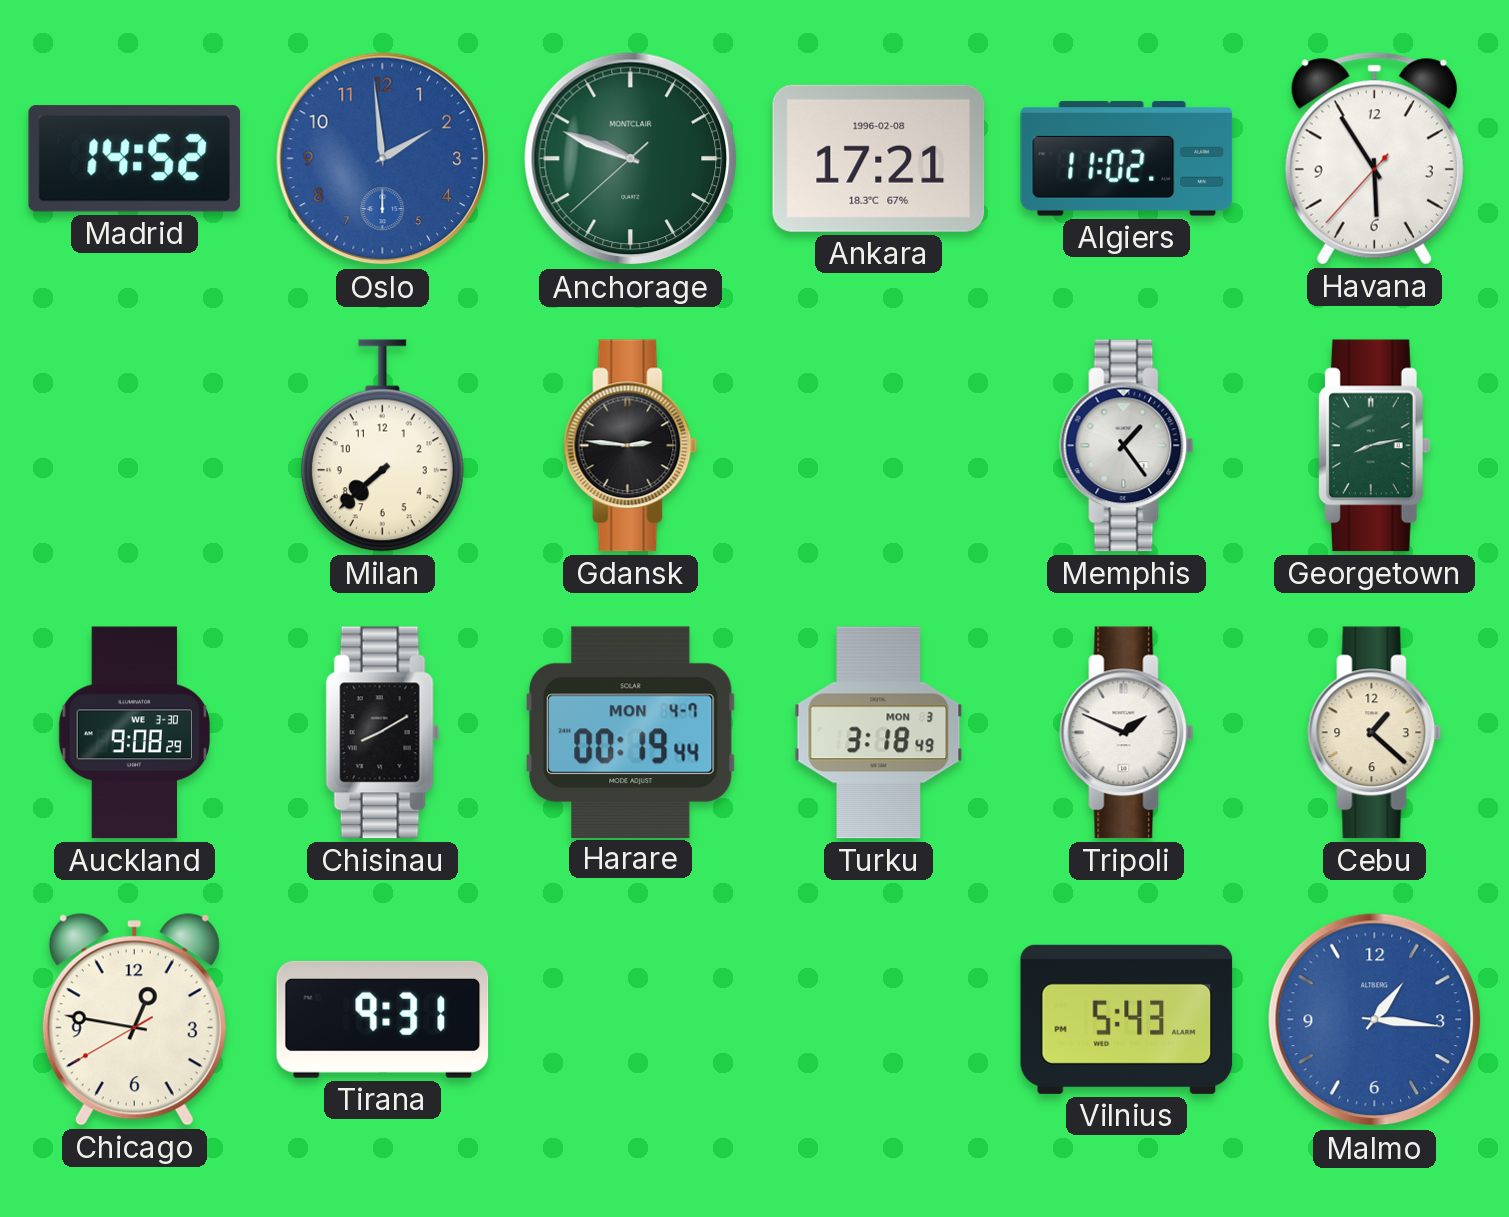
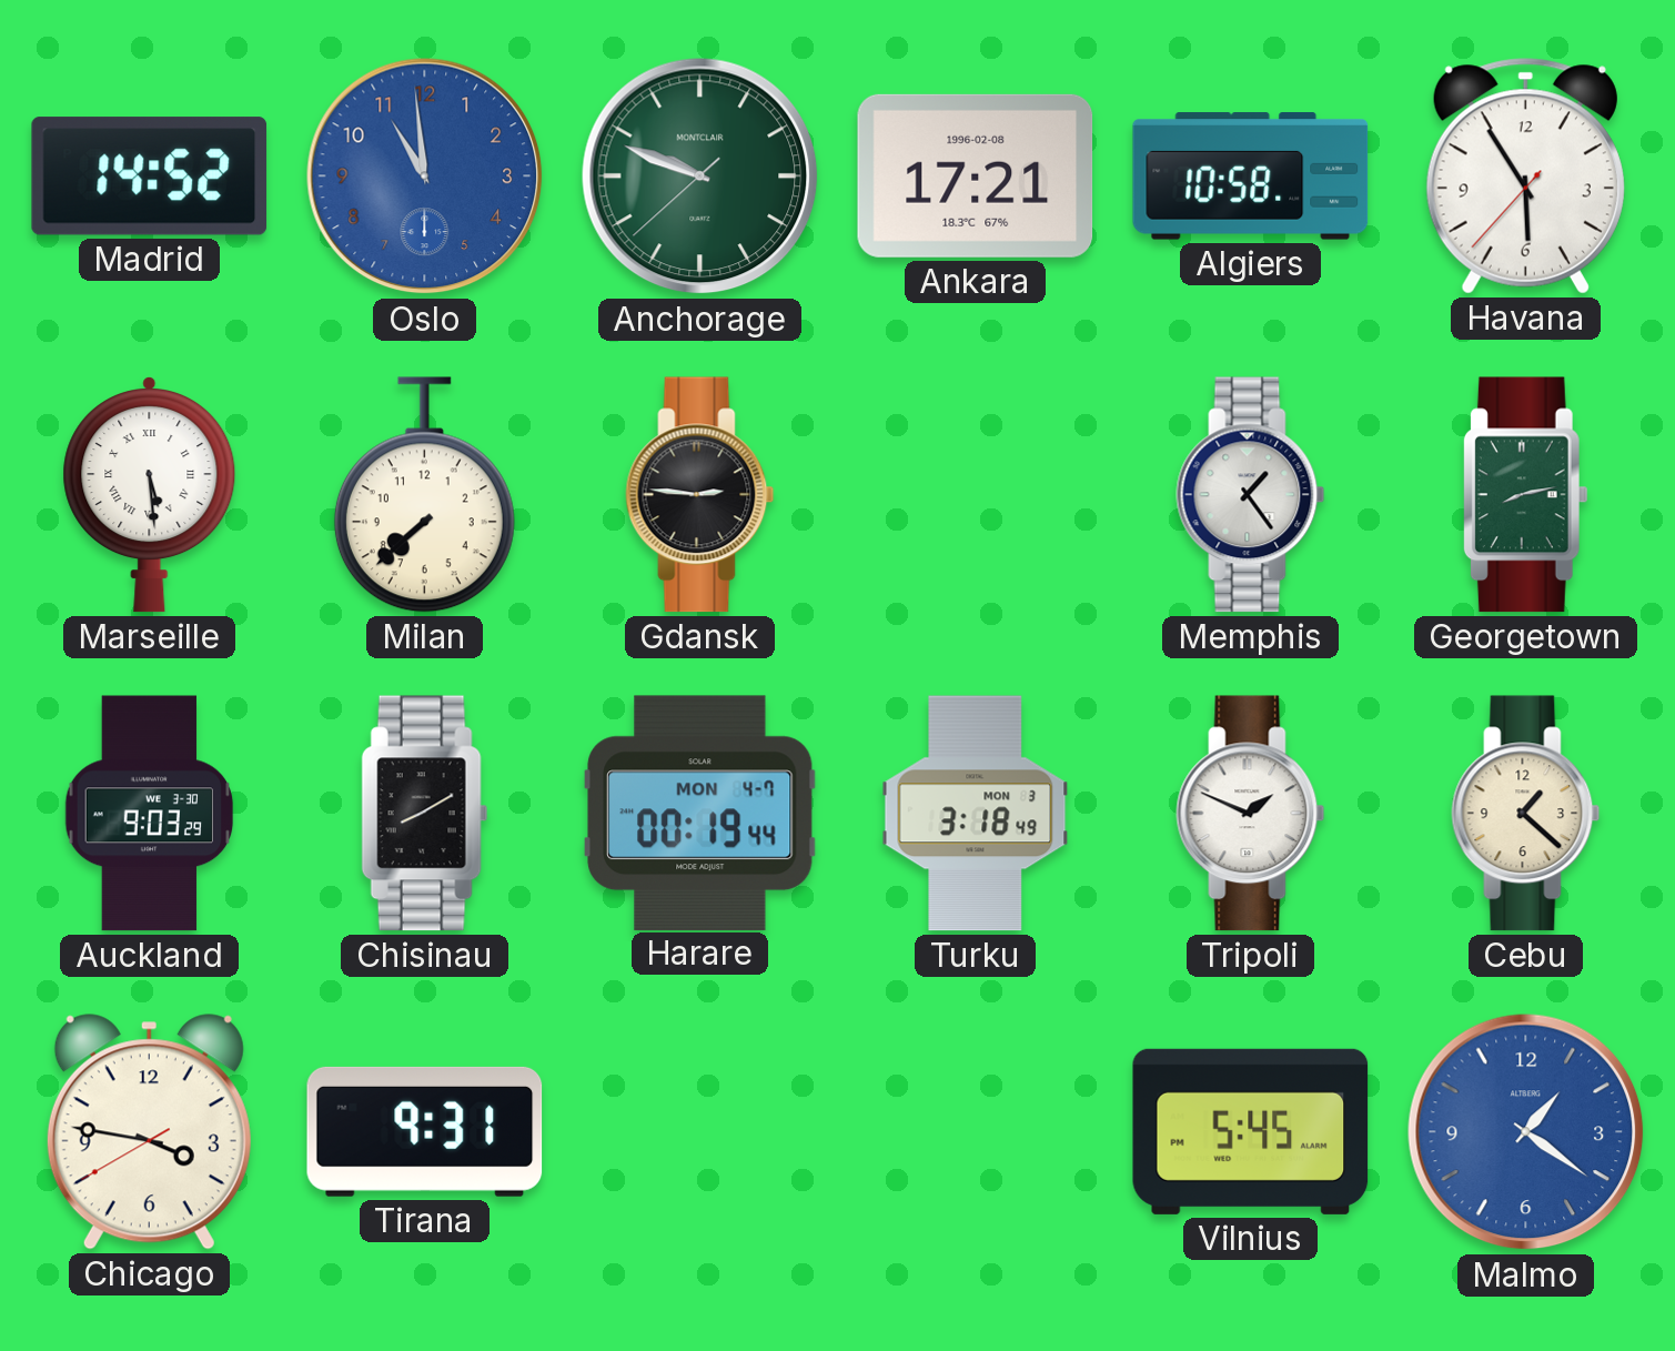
Oslo: 1:59 -> 10:59 (425, 177)
Algiers: 11:02 -> 10:58 (1251, 177)
Marseille: none -> 5:29 (150, 495)
Auckland: 9:08 -> 9:03 (150, 814)
Chicago: 12:46 -> 3:46 (149, 1132)
Vilnius: 5:43 -> 5:45 (1251, 1131)
Malmo: 1:16 -> 1:21 (1526, 1132)
